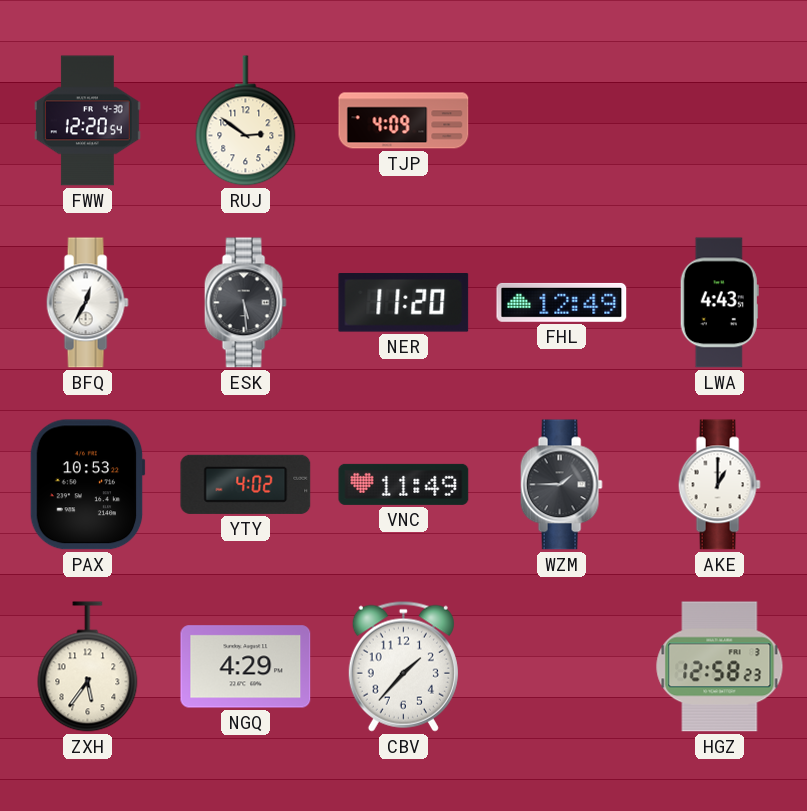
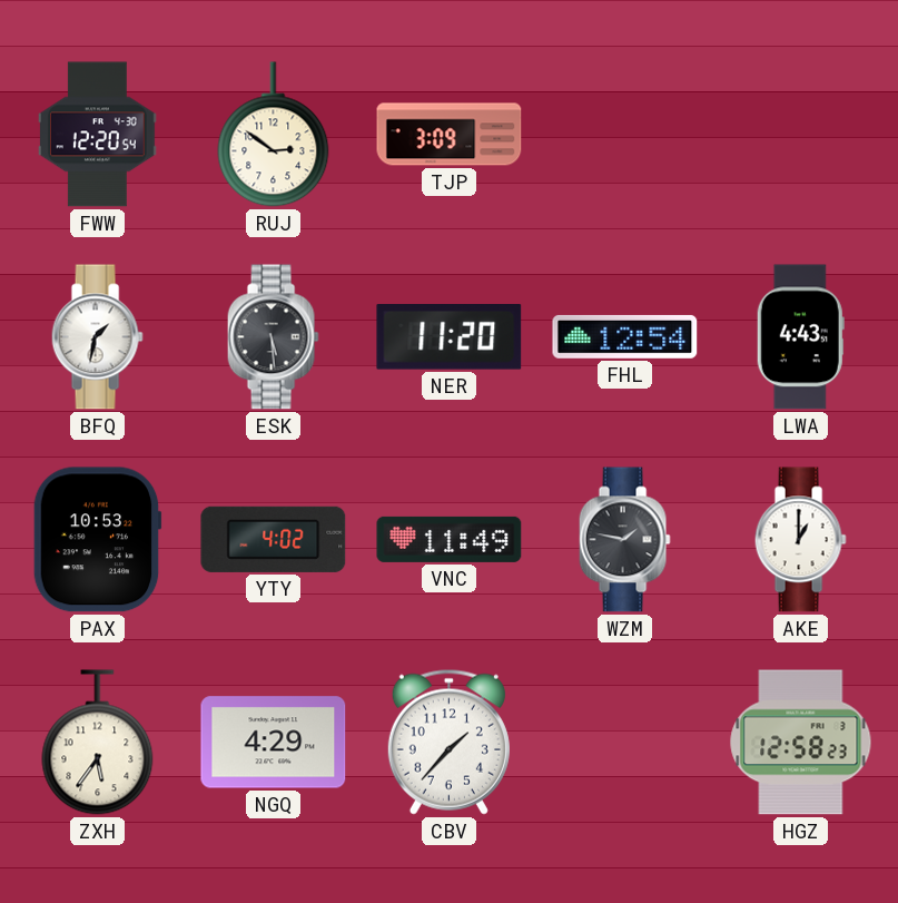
TJP: 4:09 -> 3:09 (450, 135)
BFQ: 12:35 -> 1:32 (97, 337)
FHL: 12:49 -> 12:54 (625, 336)
WZM: 1:45 -> 1:47 (624, 540)
